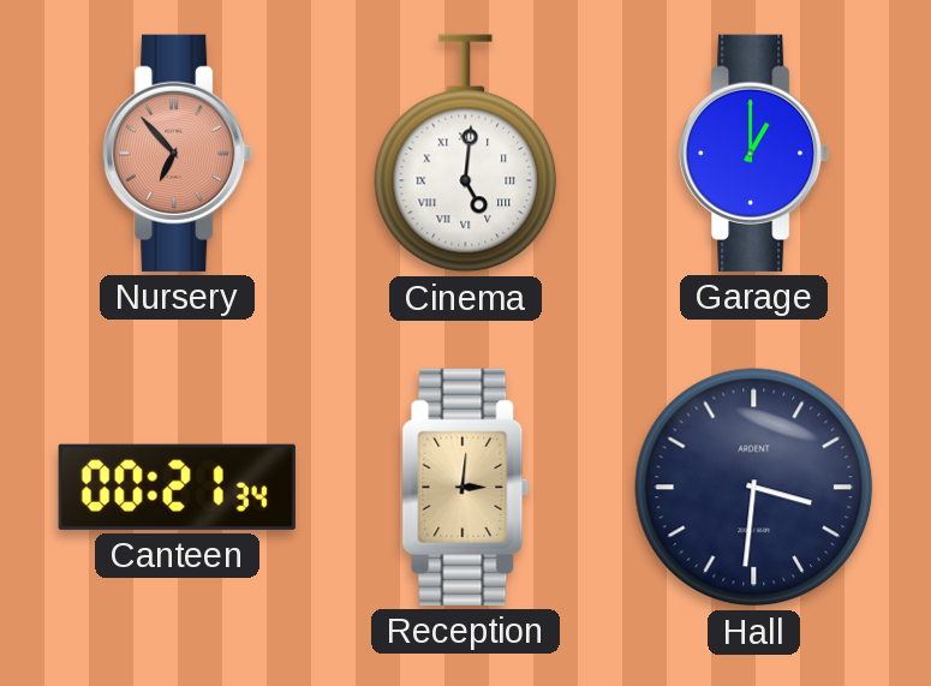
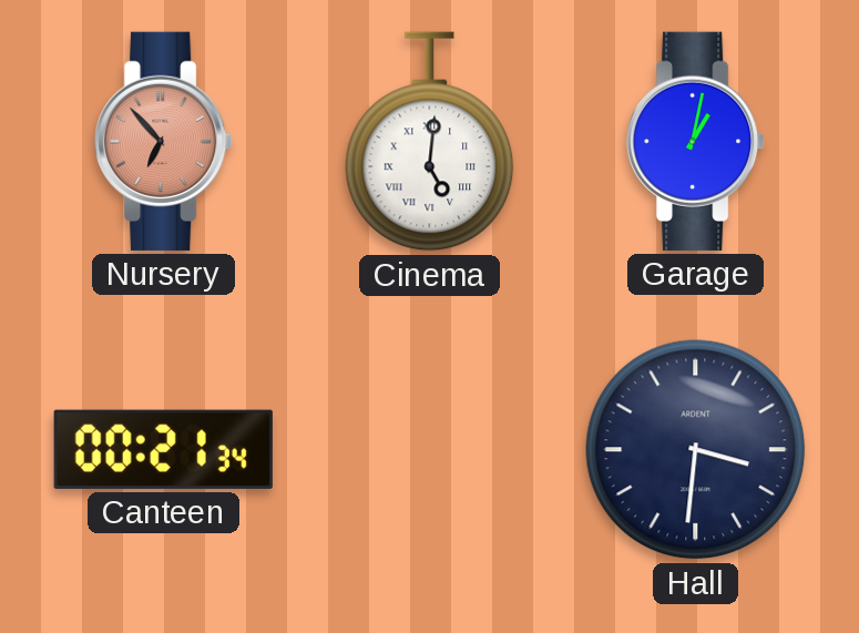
Garage: 1:00 -> 1:02 (696, 141)
Reception: 3:01 -> none (466, 487)
